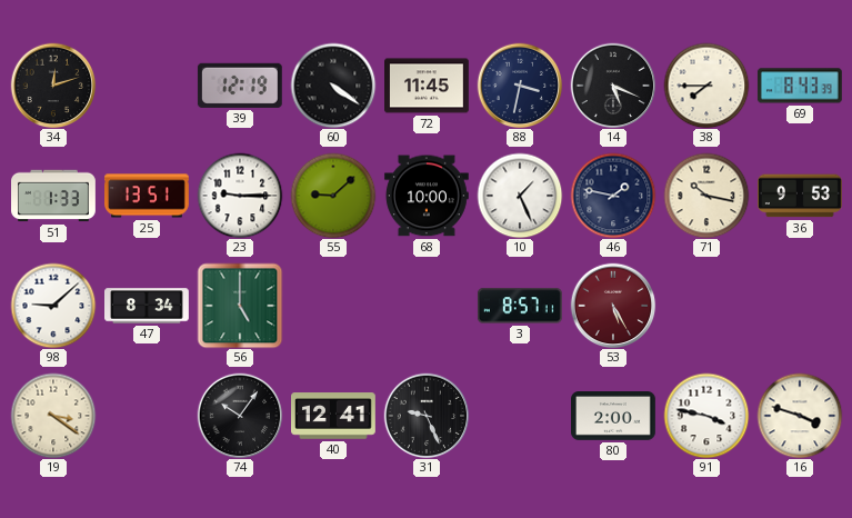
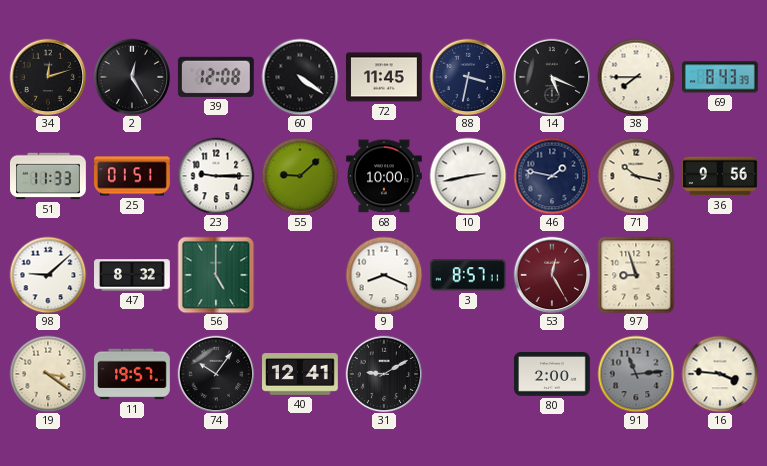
2: none -> 12:25 (132, 77)
39: 12:19 -> 12:08 (216, 77)
51: 1:33 -> 11:33 (49, 176)
25: 13:51 -> 01:51 (133, 176)
10: 1:26 -> 2:43 (468, 176)
36: 9:53 -> 9:56 (721, 176)
47: 8:34 -> 8:32 (133, 275)
9: none -> 8:19 (384, 275)
53: 5:25 -> 12:25 (552, 275)
97: none -> 8:57 (636, 275)
11: none -> 19:57 (133, 374)
31: 9:26 -> 9:10 (384, 374)
91: 3:47 -> 11:14 (636, 374)
91 dial: white -> grey (636, 374)
16: 3:48 -> 3:46 (720, 374)
